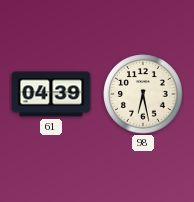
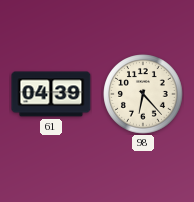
98: 6:28 -> 6:23 (143, 94)
